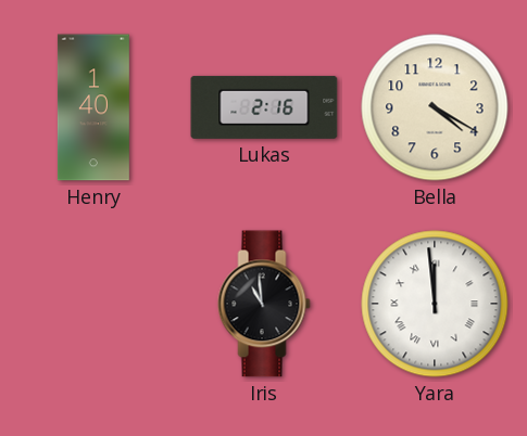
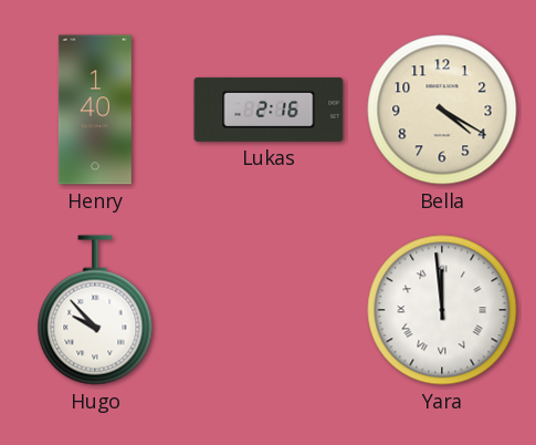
Hugo: none -> 9:53 (95, 310)
Iris: 10:59 -> none (264, 304)
